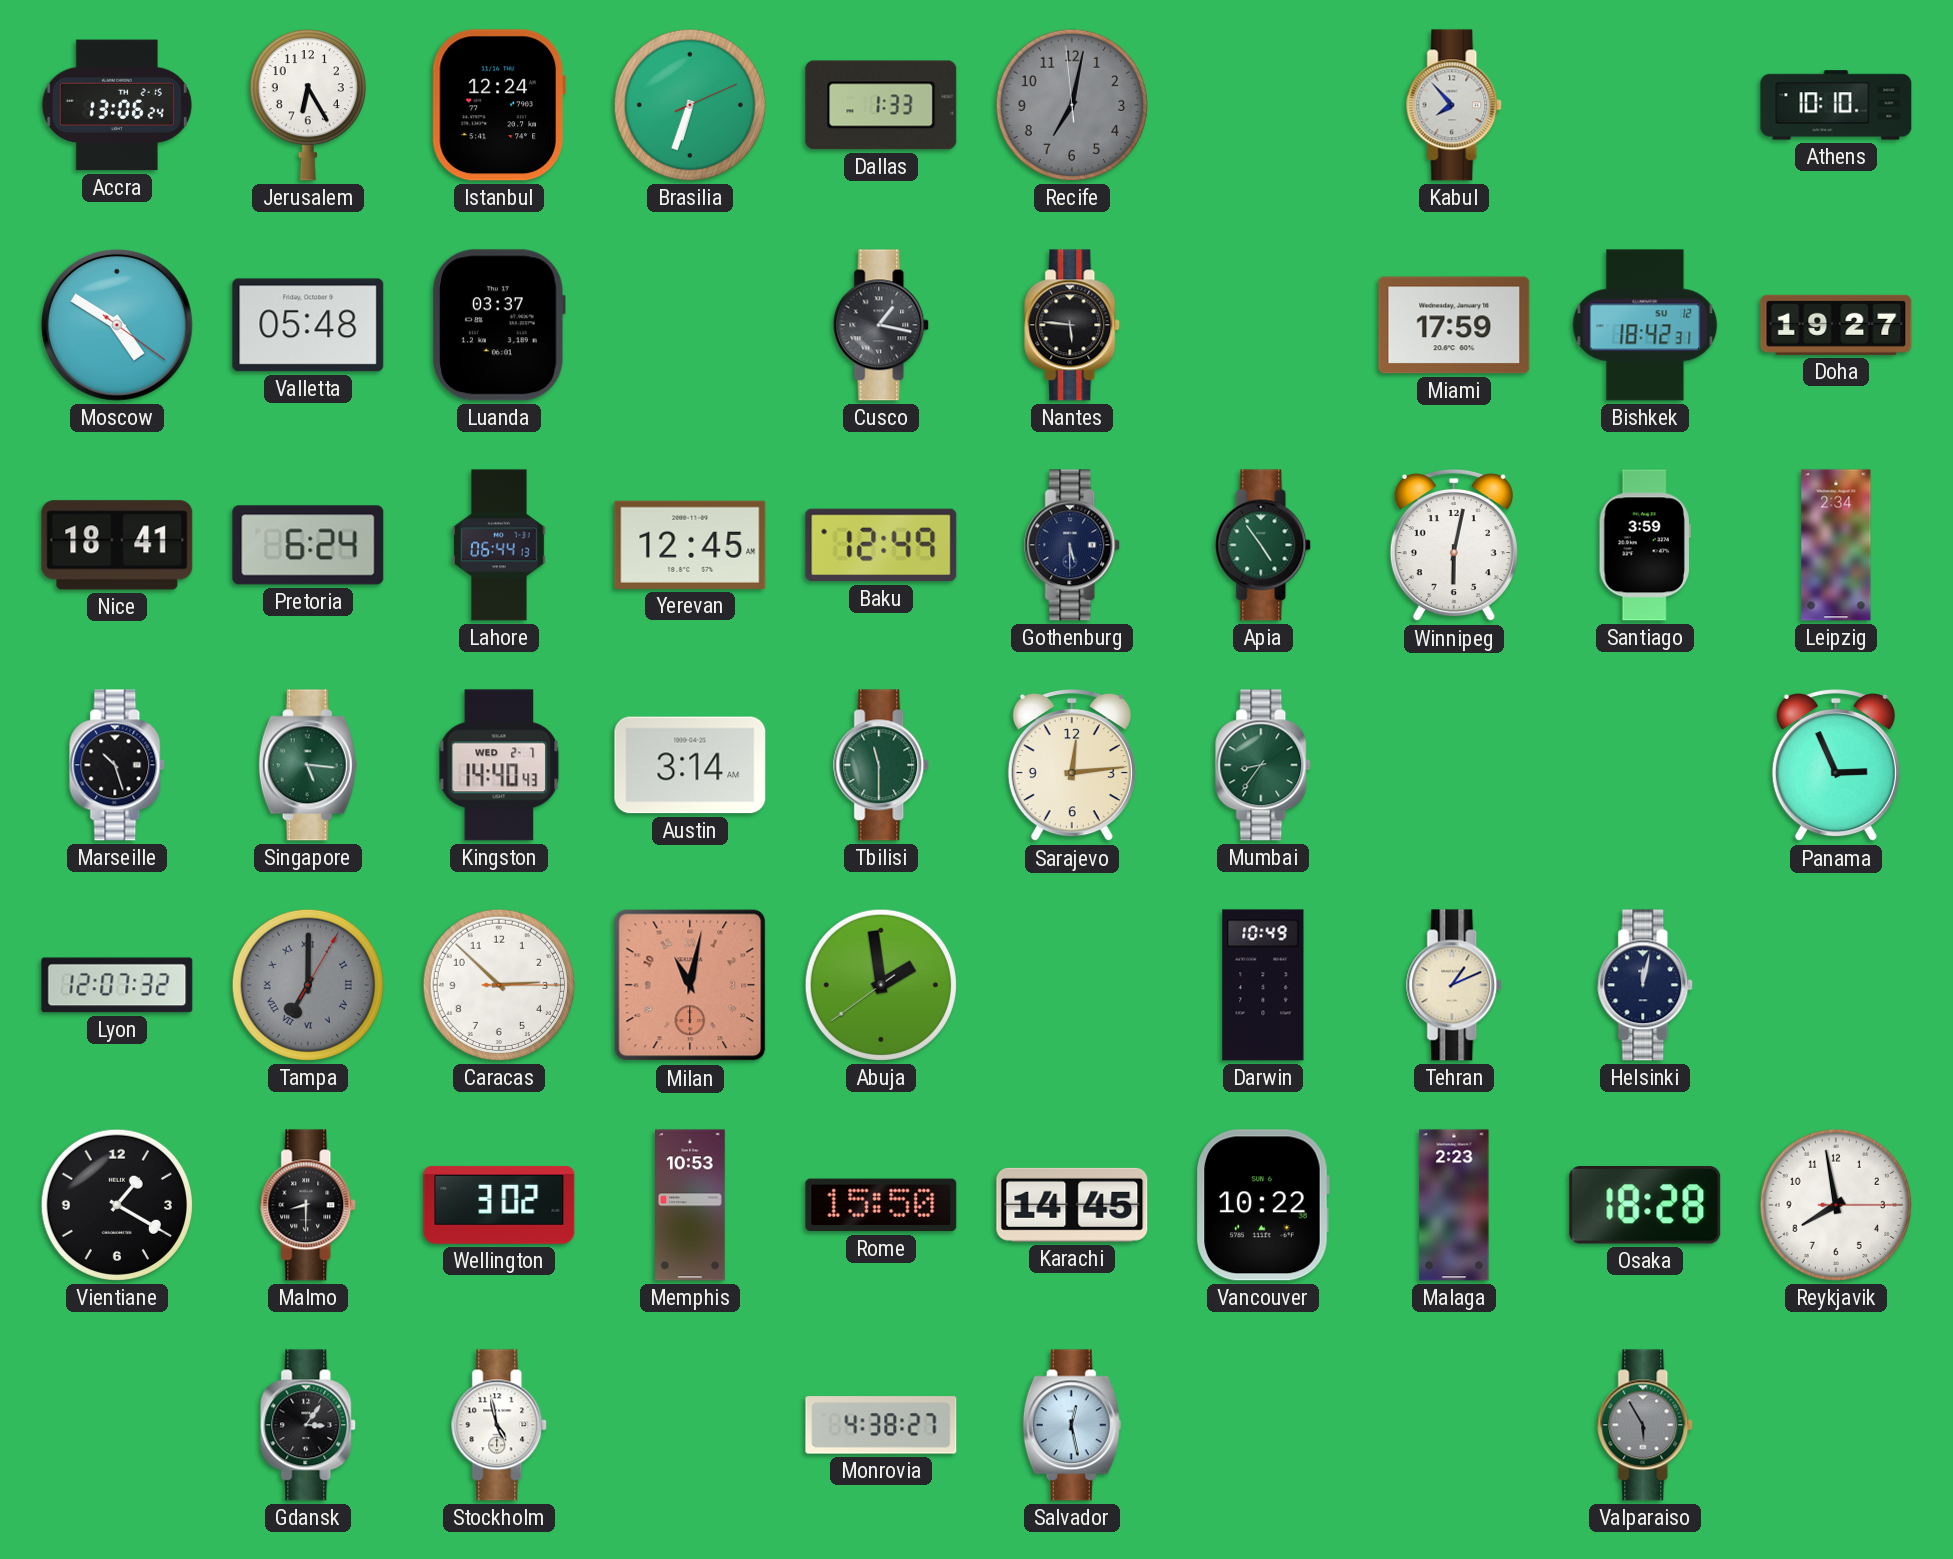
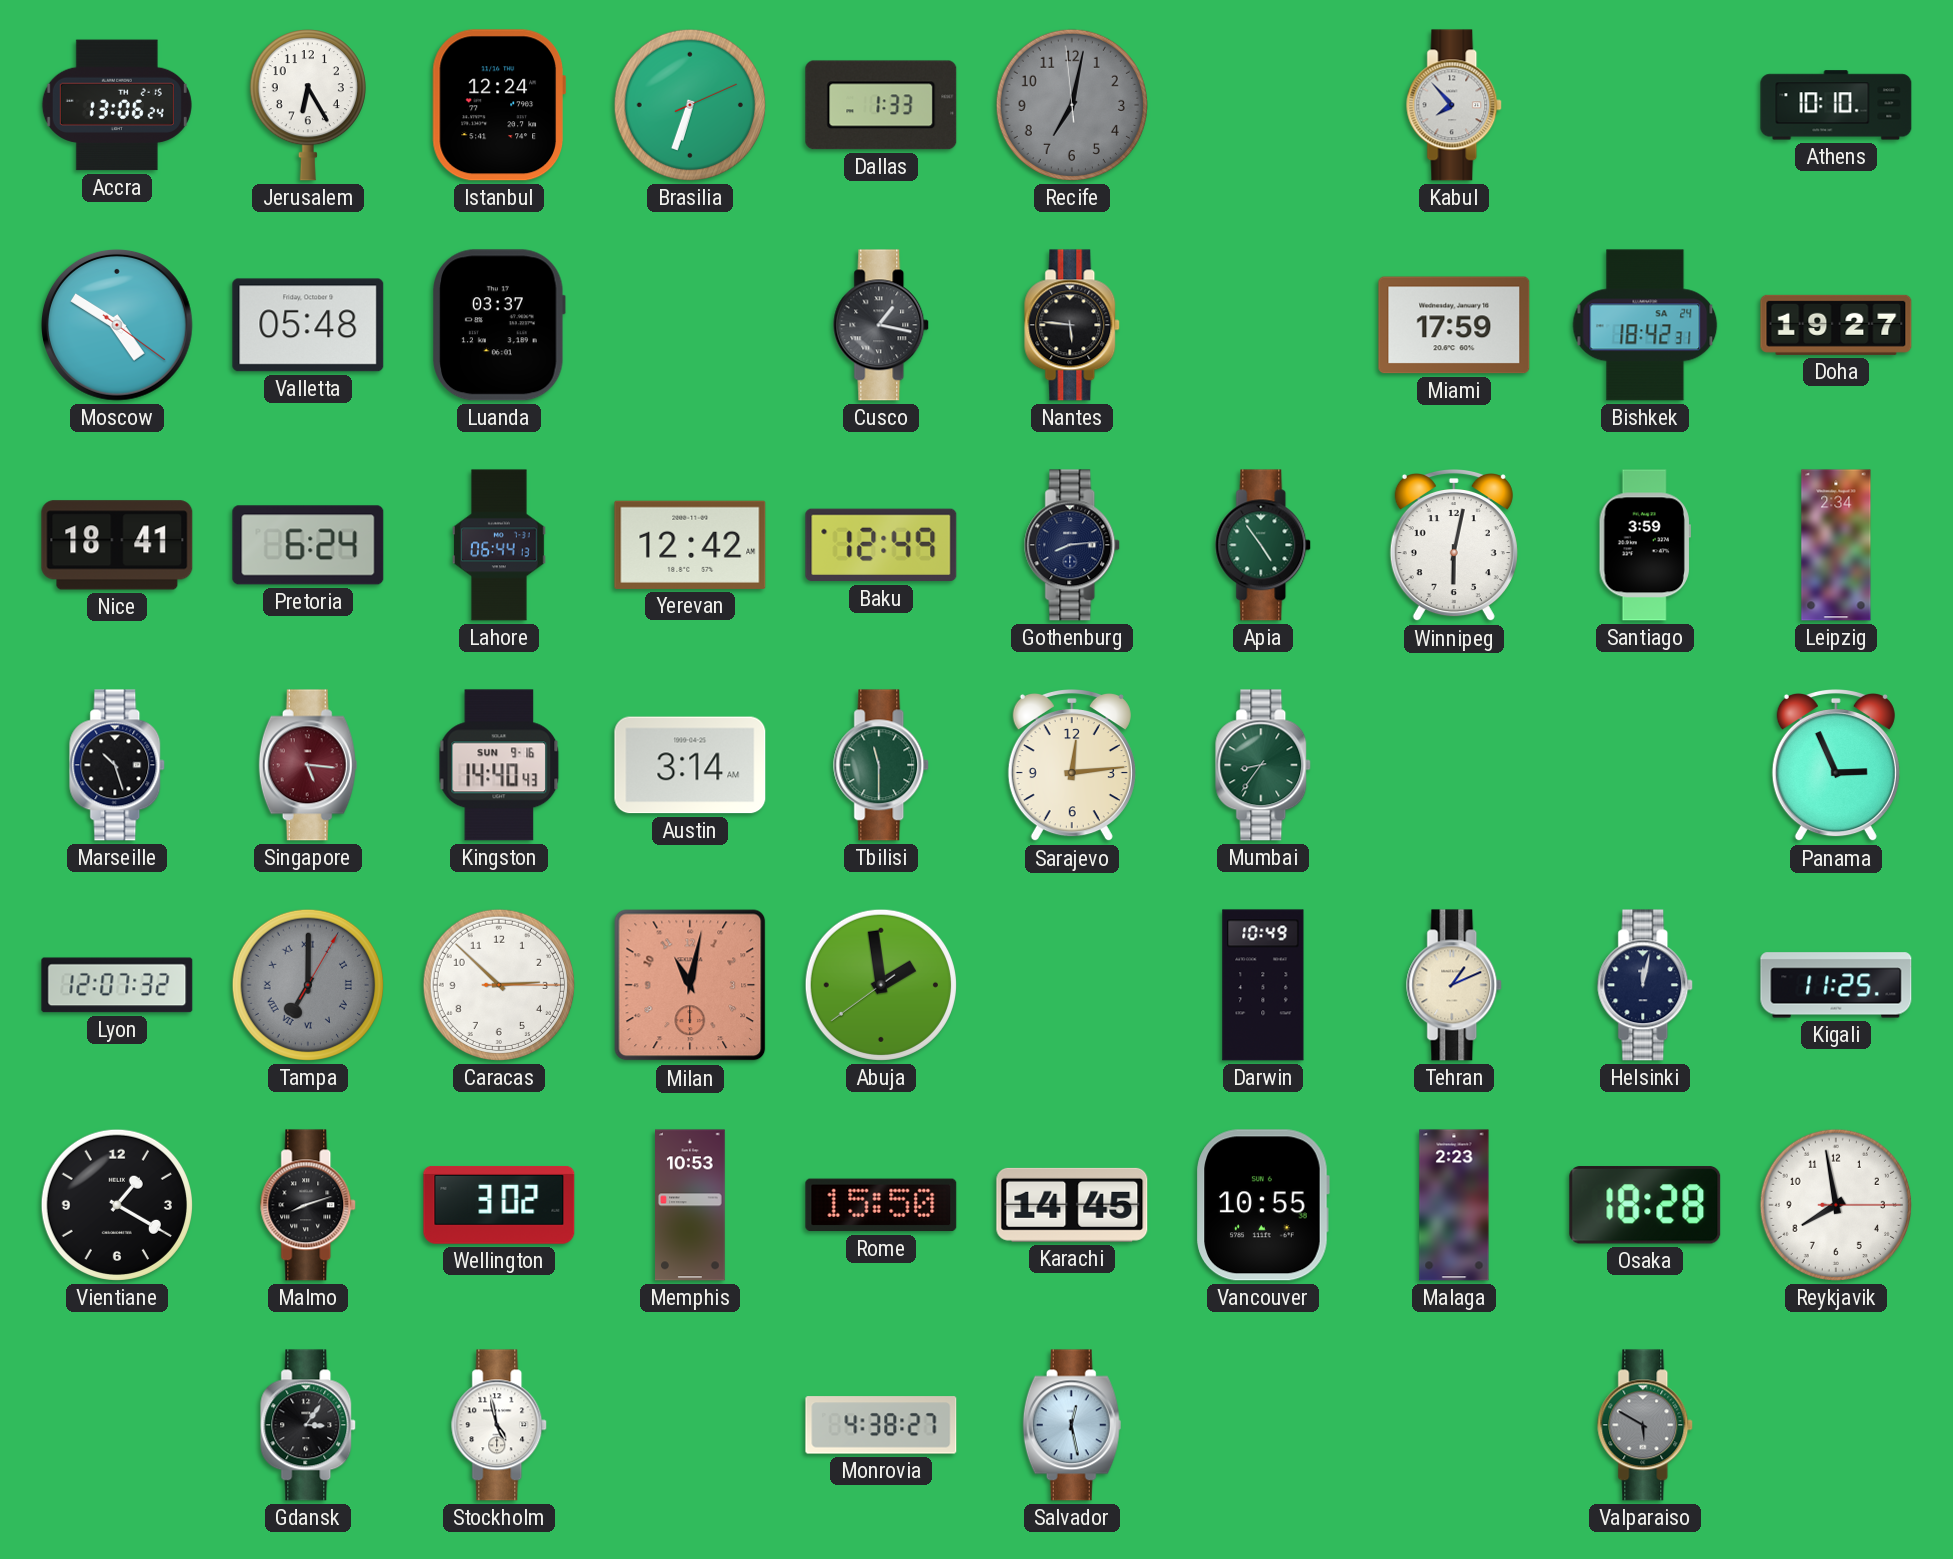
Bishkek date: SU 12 -> SA 24 (1645, 325)
Yerevan: 12:45 -> 12:42 (690, 545)
Gothenburg: 5:30 -> 8:14 (1073, 545)
Singapore dial: green -> burgundy (308, 765)
Kingston date: WED 2-7 -> SUN 9-16 (499, 765)
Kigali: none -> 11:25 (1836, 985)
Malmo: 8:30 -> 8:12 (309, 1205)
Vancouver: 10:22 -> 10:55 (1263, 1205)
Valparaiso: 5:55 -> 5:50 (1646, 1425)
